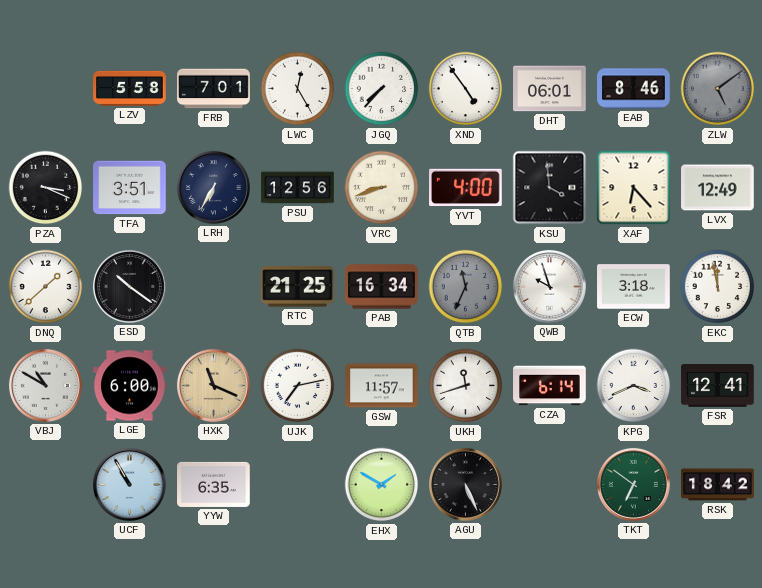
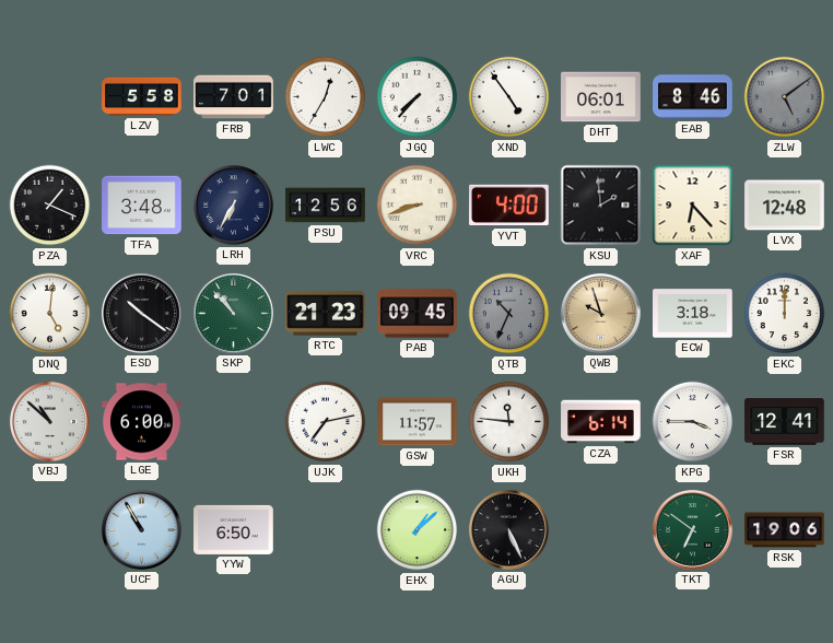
LWC: 12:25 -> 12:35 (326, 97)
PZA: 3:19 -> 1:19 (50, 206)
TFA: 3:51 -> 3:48 (142, 206)
KSU: 3:59 -> 1:59 (601, 206)
LVX: 12:49 -> 12:48 (785, 206)
DNQ: 1:38 -> 5:01 (50, 314)
SKP: none -> 10:53 (233, 313)
RTC: 21:25 -> 21:23 (326, 314)
PAB: 16:34 -> 09:45 (418, 314)
QTB: 11:34 -> 10:34 (509, 314)
QWB dial: white -> champagne (600, 313)
EKC: 11:58 -> 12:00 (785, 314)
VBJ: 10:50 -> 10:52 (49, 421)
HXK: 11:19 -> none (213, 385)
UKH: 11:42 -> 11:46 (509, 422)
KPG: 3:41 -> 3:45 (693, 422)
YYW: 6:35 -> 6:50 (234, 529)
EHX: 1:50 -> 1:08 (418, 530)
RSK: 18:42 -> 19:06 (785, 530)
